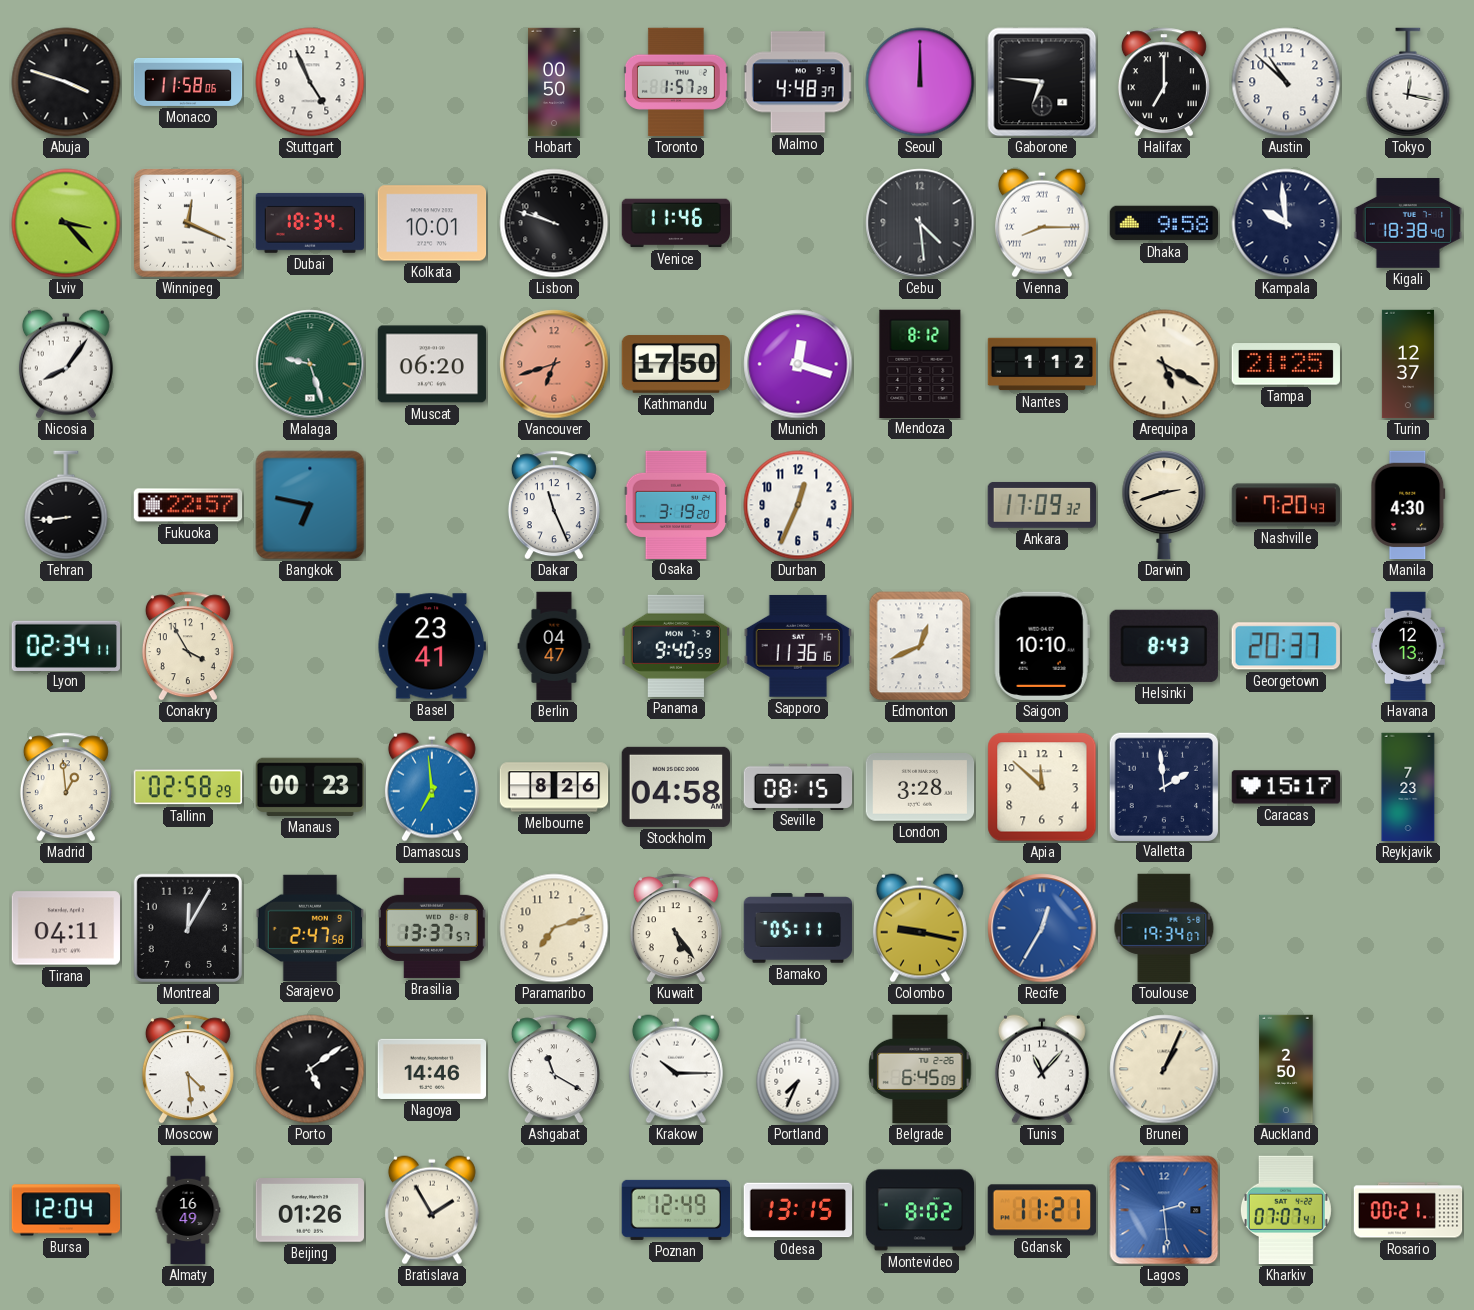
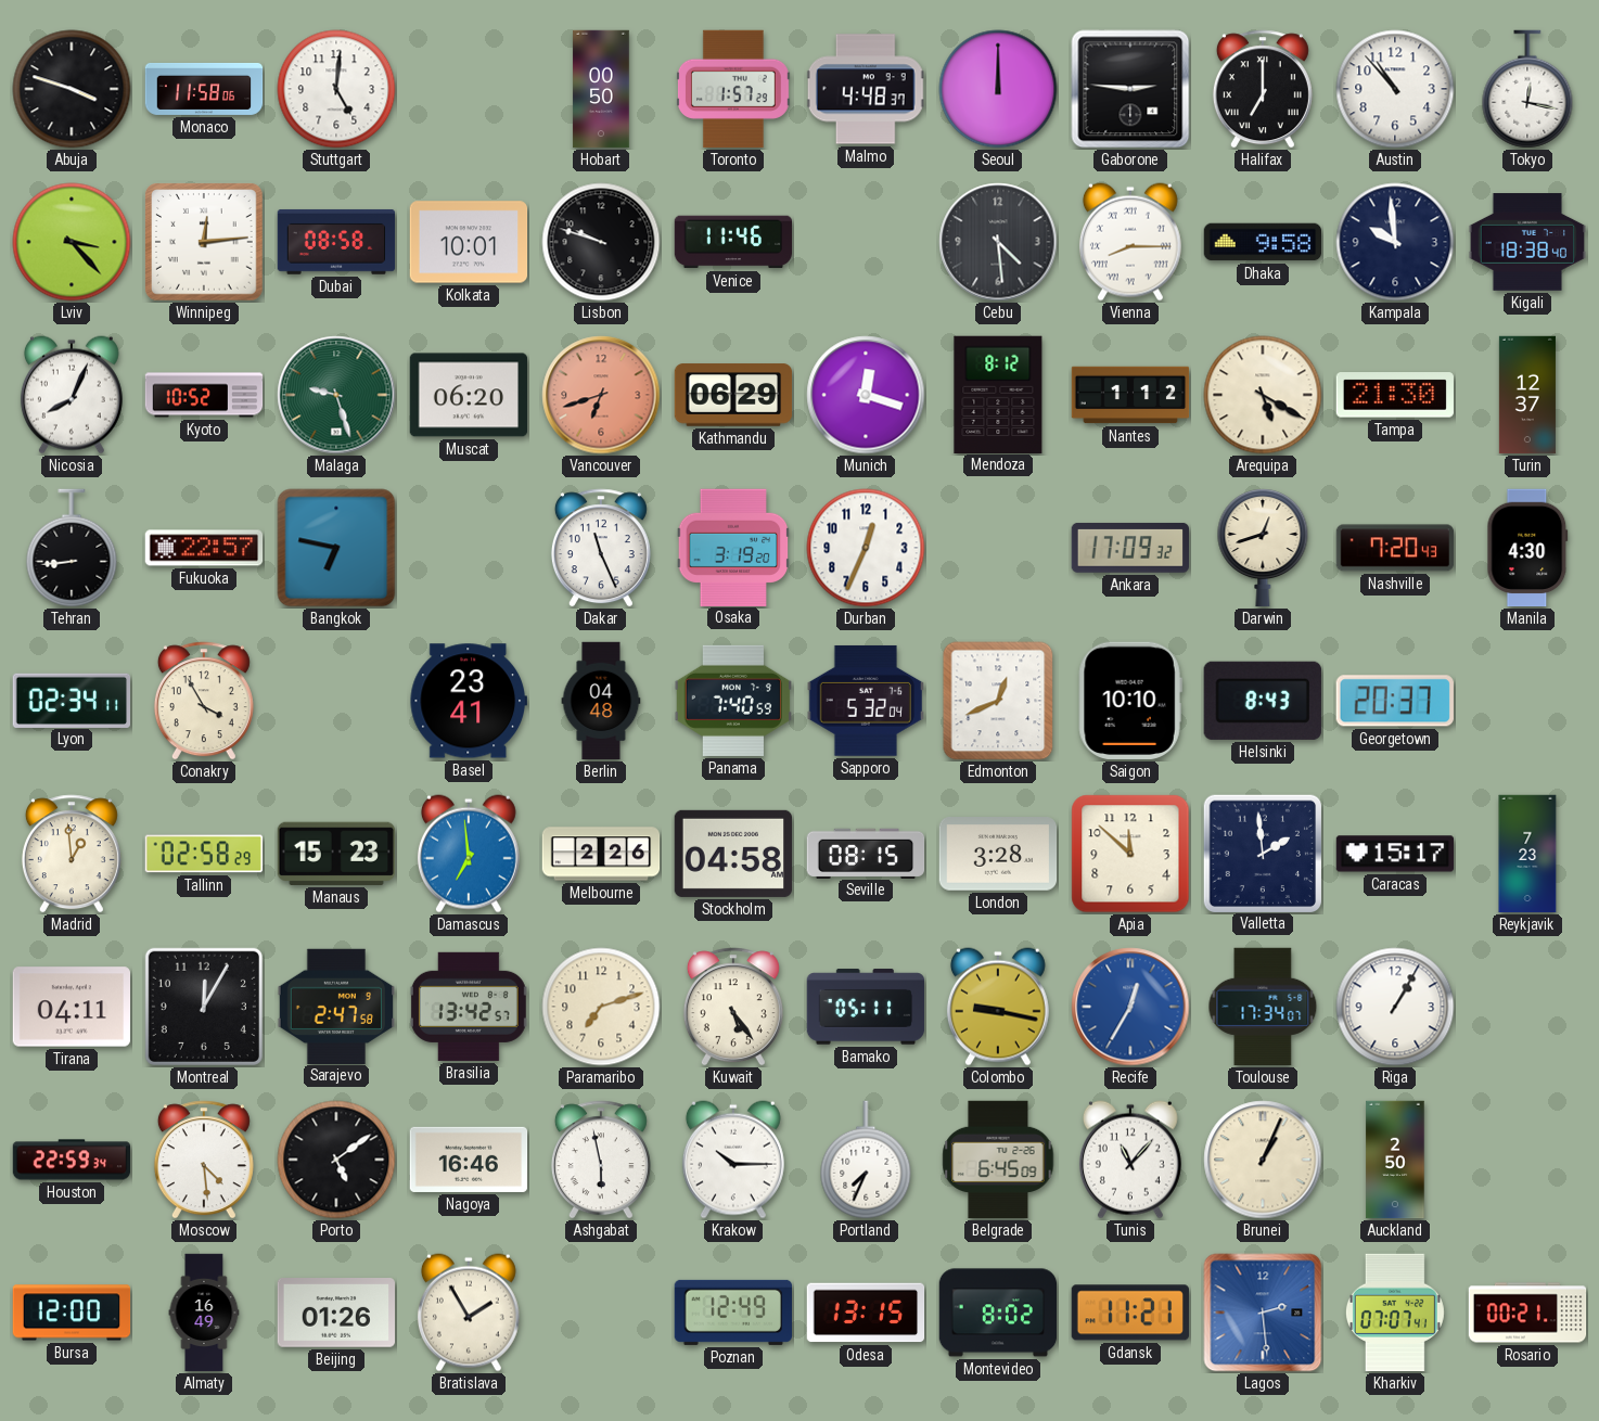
Stuttgart: 4:56 -> 5:01 (336, 89)
Gaborone: 6:46 -> 2:46 (1130, 89)
Austin: 10:52 -> 10:53 (1395, 89)
Winnipeg: 12:19 -> 12:14 (205, 243)
Dubai: 18:34 -> 08:58 (336, 242)
Nicosia: 8:06 -> 8:04 (72, 395)
Kyoto: none -> 10:52 (204, 395)
Kathmandu: 17:50 -> 06:29 (733, 395)
Tampa: 21:25 -> 21:30 (1394, 395)
Darwin: 2:42 -> 12:42 (1263, 549)
Berlin: 04:47 -> 04:48 (601, 701)
Panama: 9:40 -> 7:40 (732, 701)
Sapporo: 11:36 -> 5:32 (865, 701)
Havana: 12:13 -> none (1408, 646)
Manaus: 00:23 -> 15:23 (335, 854)
Melbourne: 8:26 -> 2:26 (601, 854)
Brasilia: 13:37 -> 13:42 (469, 1007)
Toulouse: 19:34 -> 17:34 (1263, 1007)
Riga: none -> 1:05 (1395, 1007)
Houston: none -> 22:59 (72, 1160)
Nagoya: 14:46 -> 16:46 (469, 1160)
Ashgabat: 11:20 -> 5:58 (601, 1160)
Bursa: 12:04 -> 12:00 (72, 1313)
